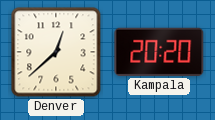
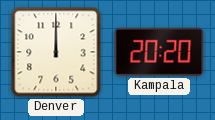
Denver: 12:38 -> 12:00 (56, 52)
